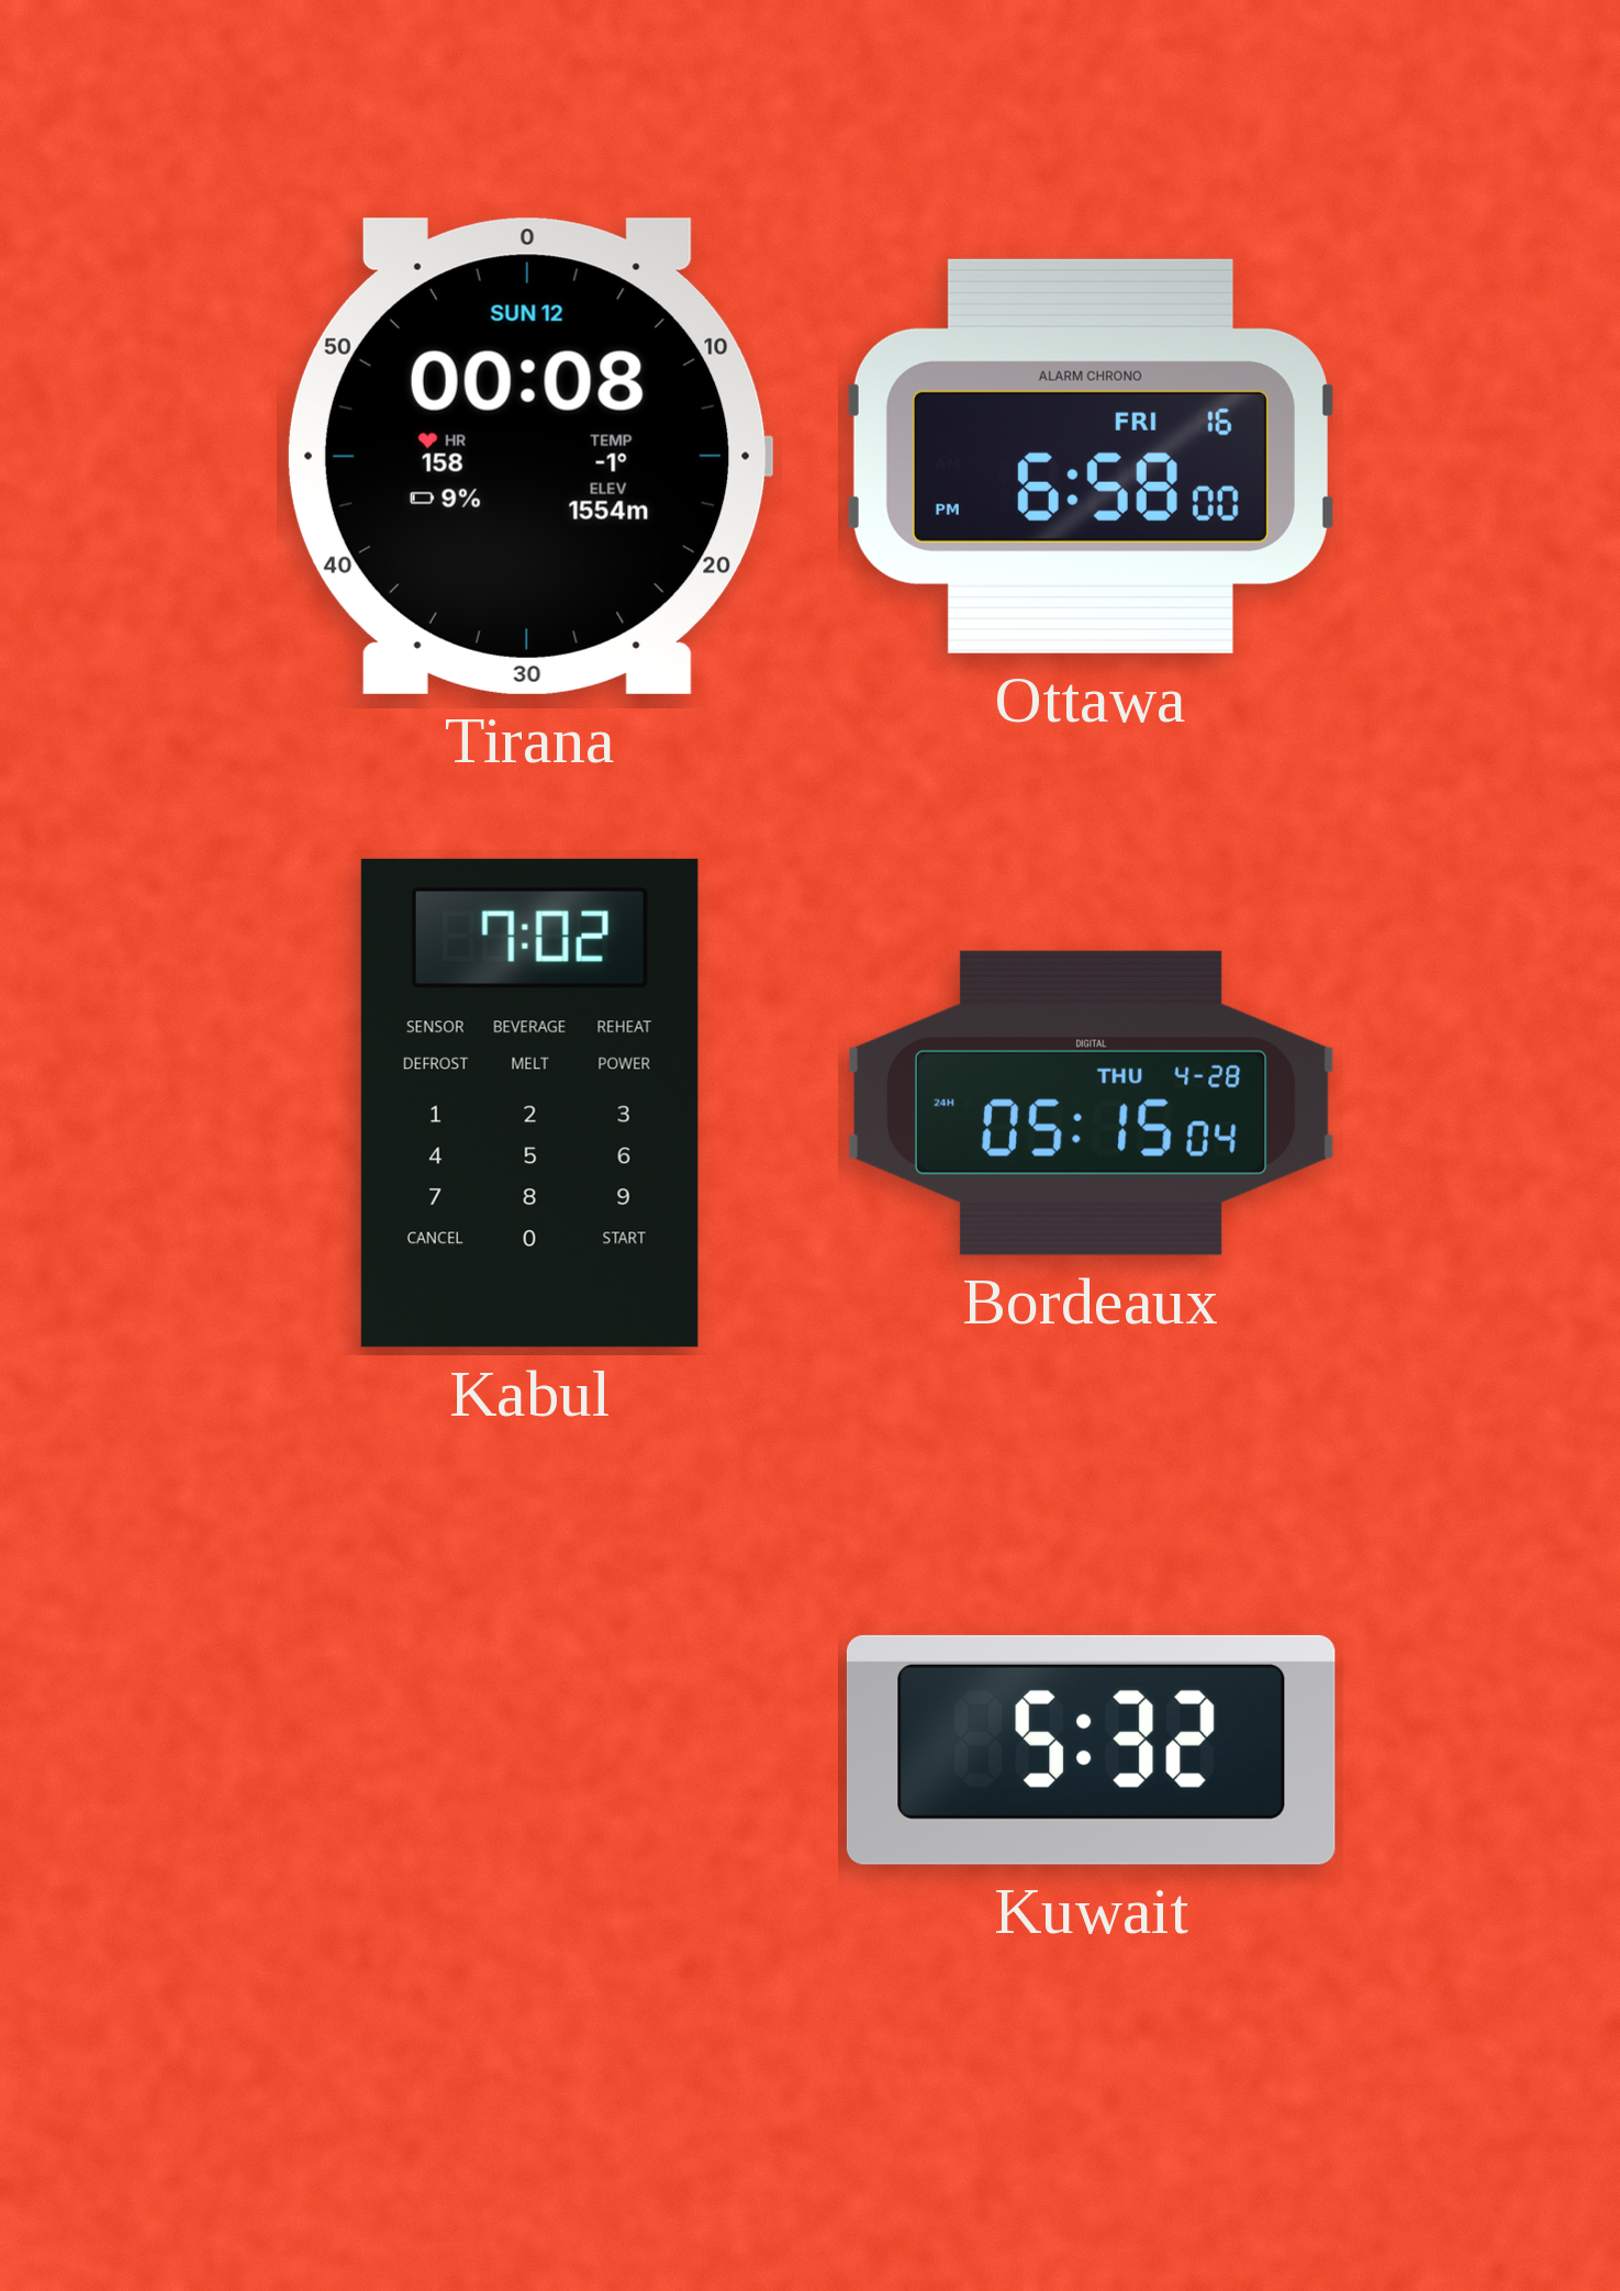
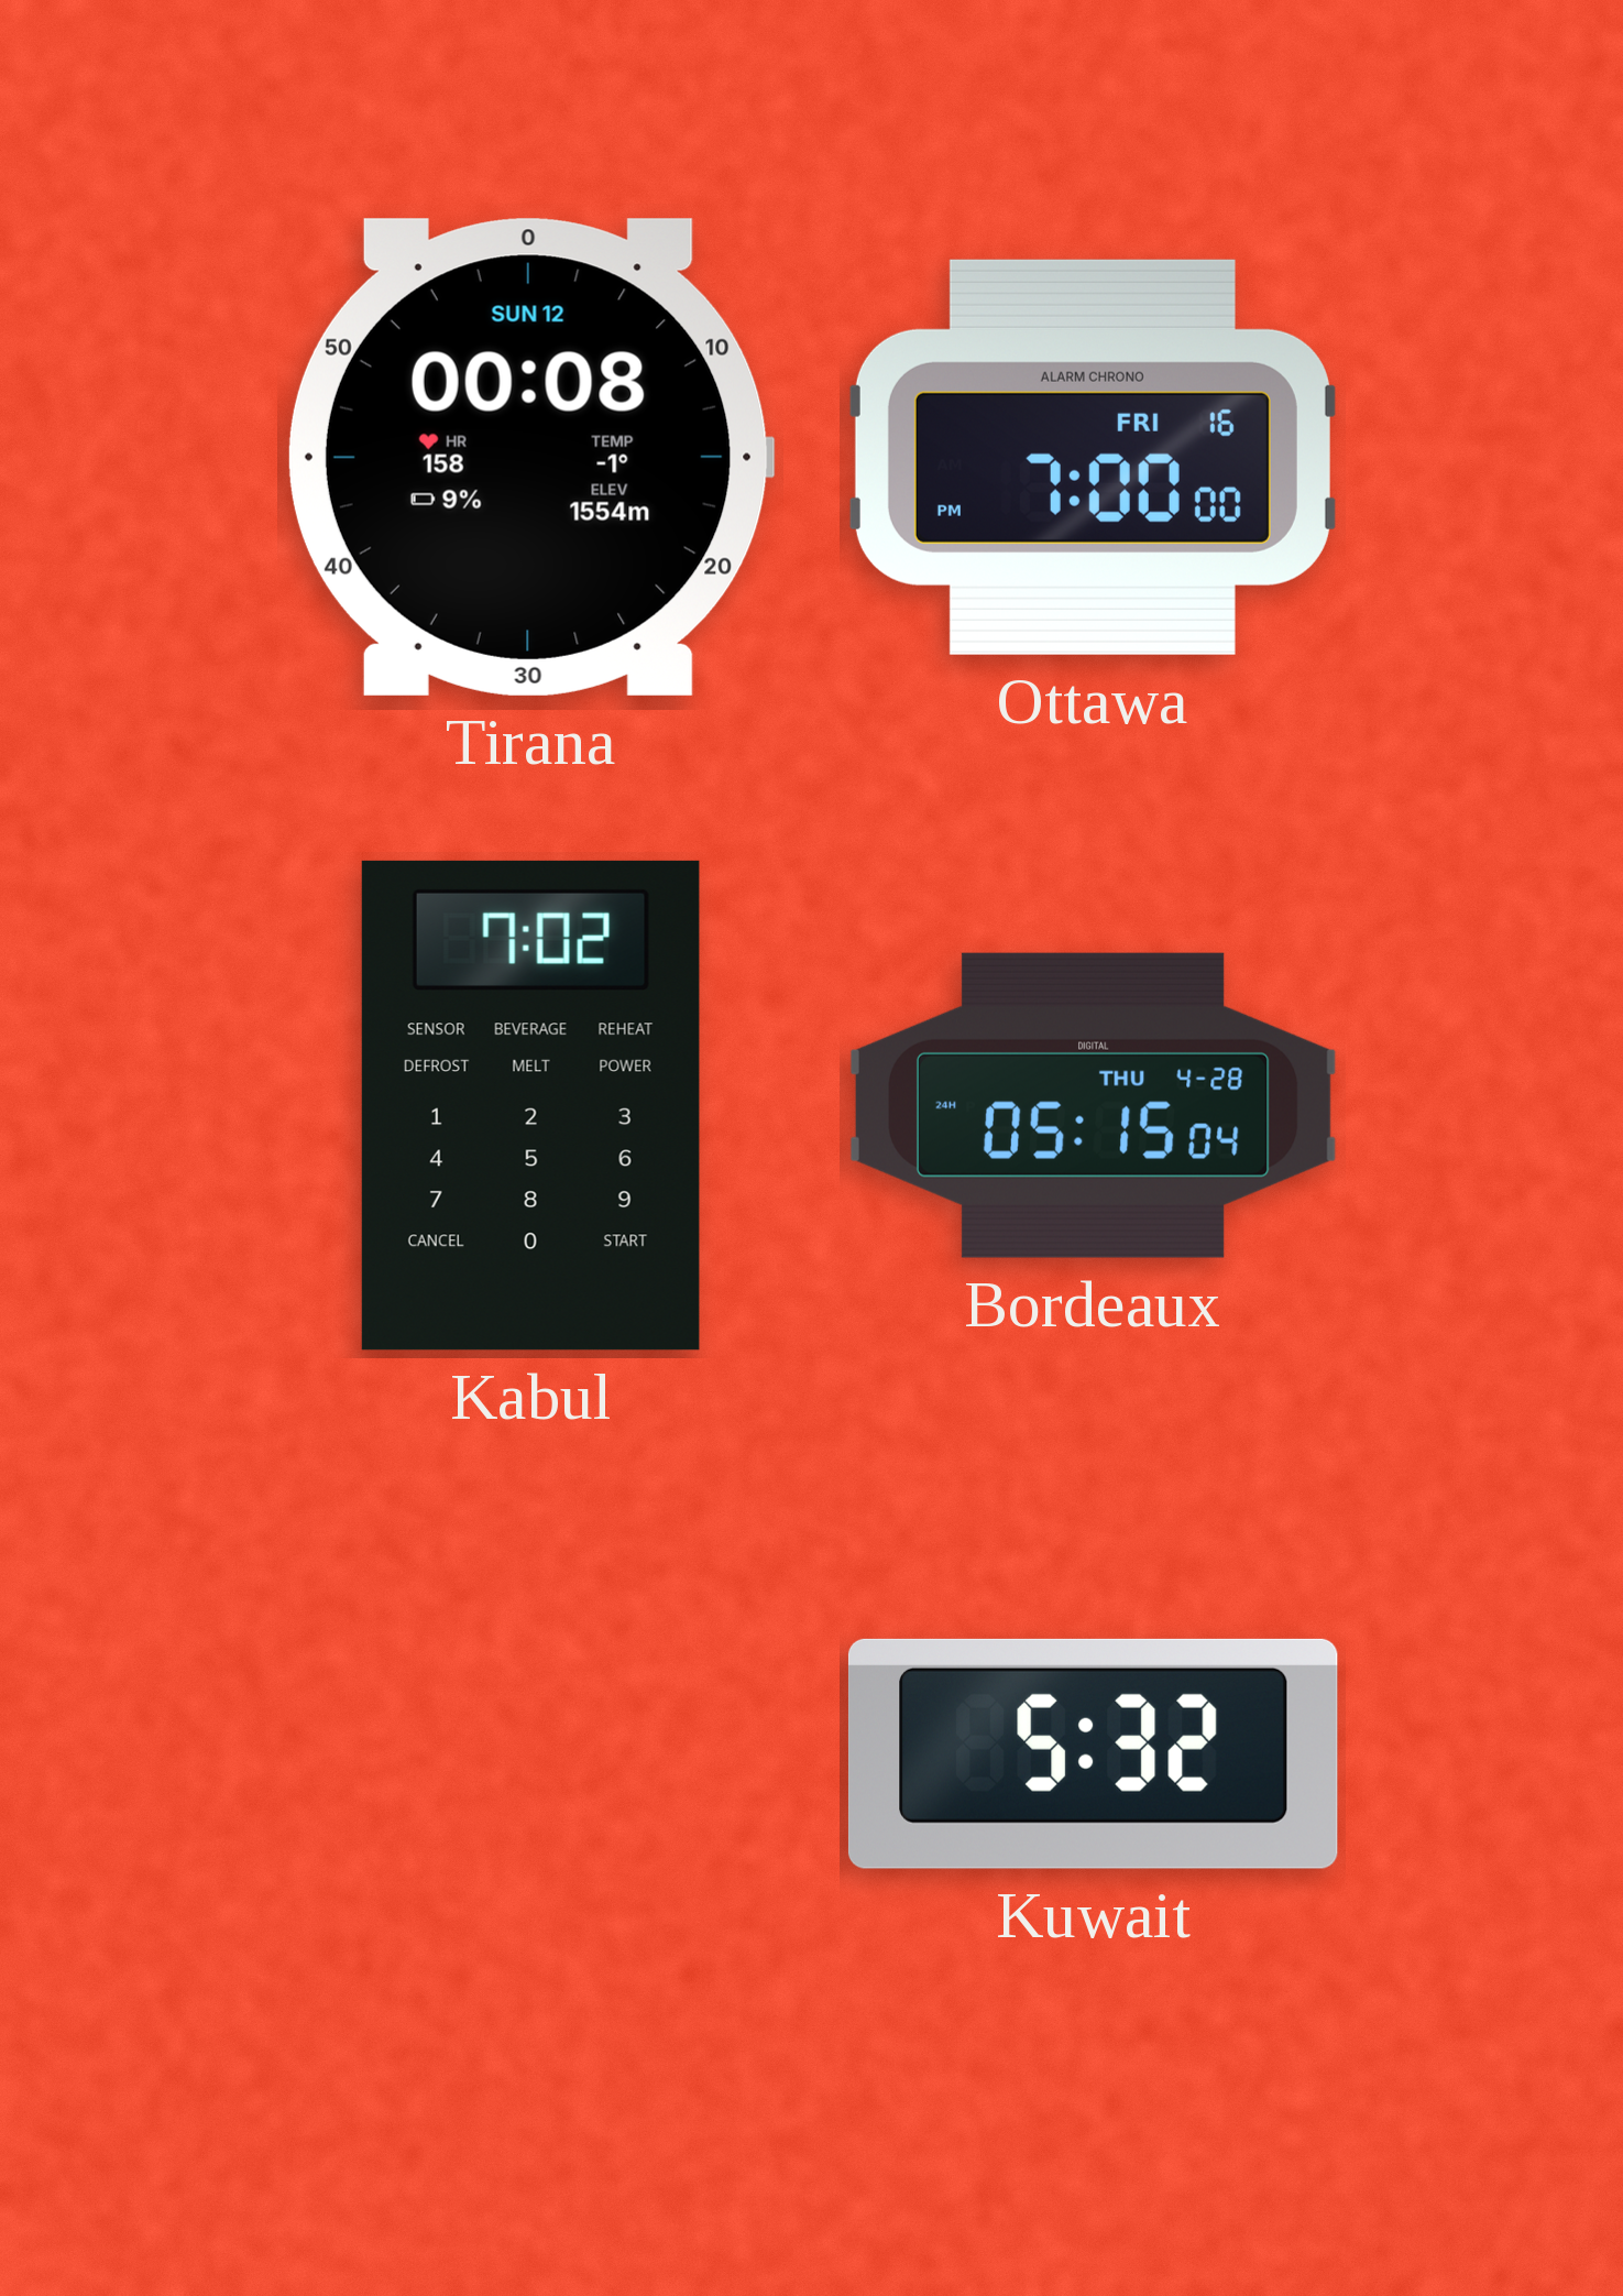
Ottawa: 6:58 -> 7:00 (1093, 457)
